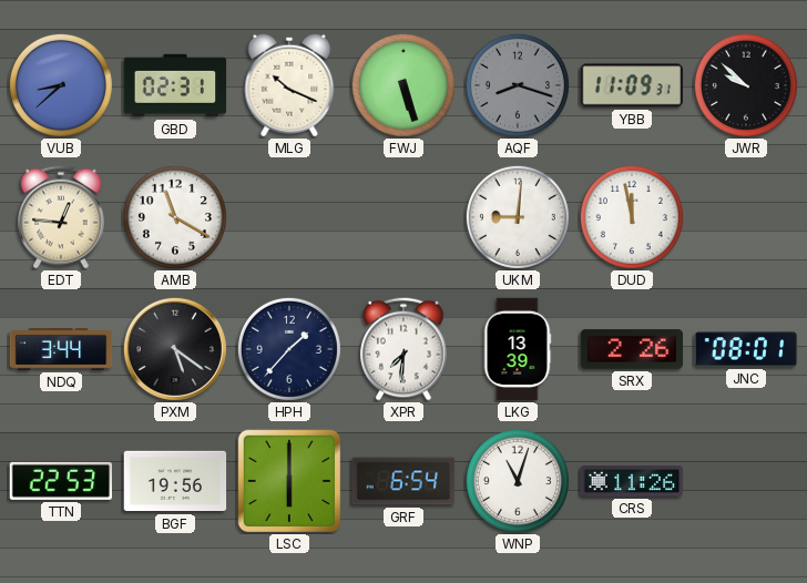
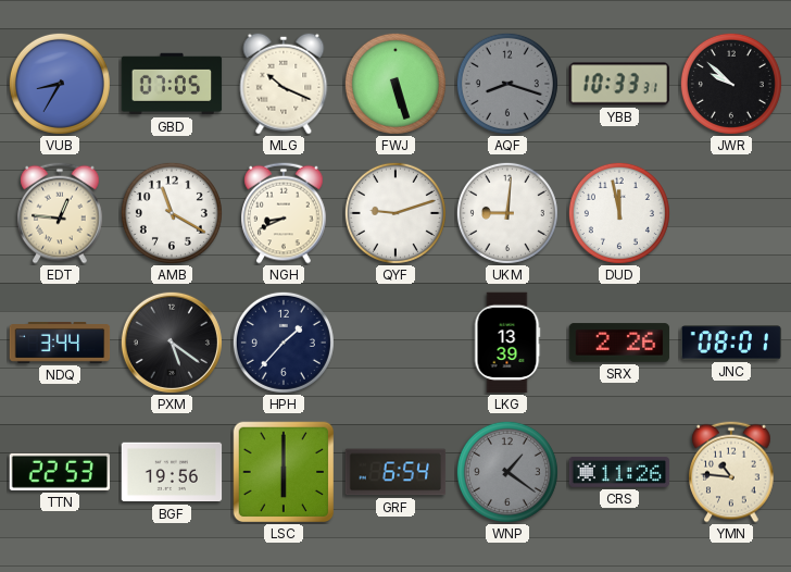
VUB: 8:38 -> 8:35 (60, 84)
GBD: 02:31 -> 07:05 (172, 84)
YBB: 11:09 -> 10:33 (618, 84)
NGH: none -> 8:41 (284, 213)
QYF: none -> 9:12 (395, 213)
XPR: 7:31 -> none (403, 349)
WNP: 11:03 -> 1:21 (507, 472)
WNP dial: white -> grey (507, 472)
YMN: none -> 10:46 (731, 472)
